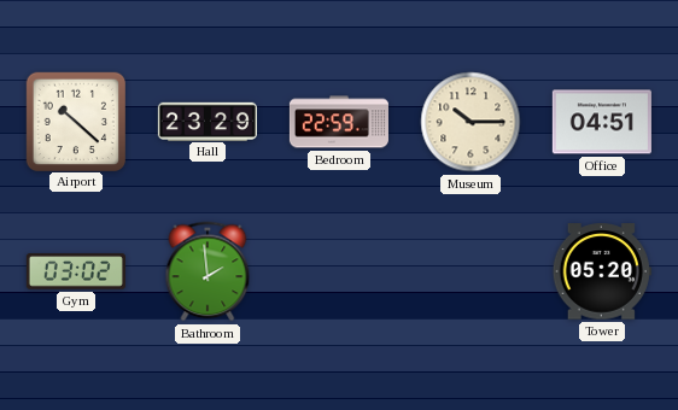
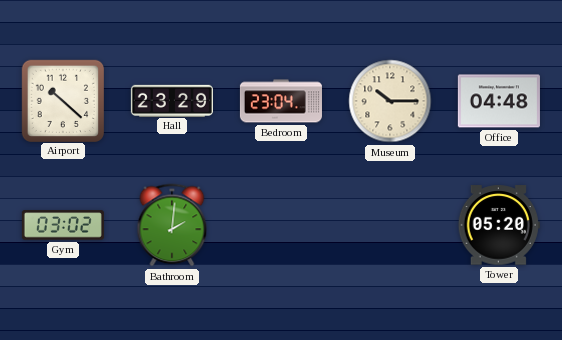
Bedroom: 22:59 -> 23:04 (281, 101)
Office: 04:51 -> 04:48 (499, 101)
Bathroom: 1:59 -> 2:01 (172, 225)
